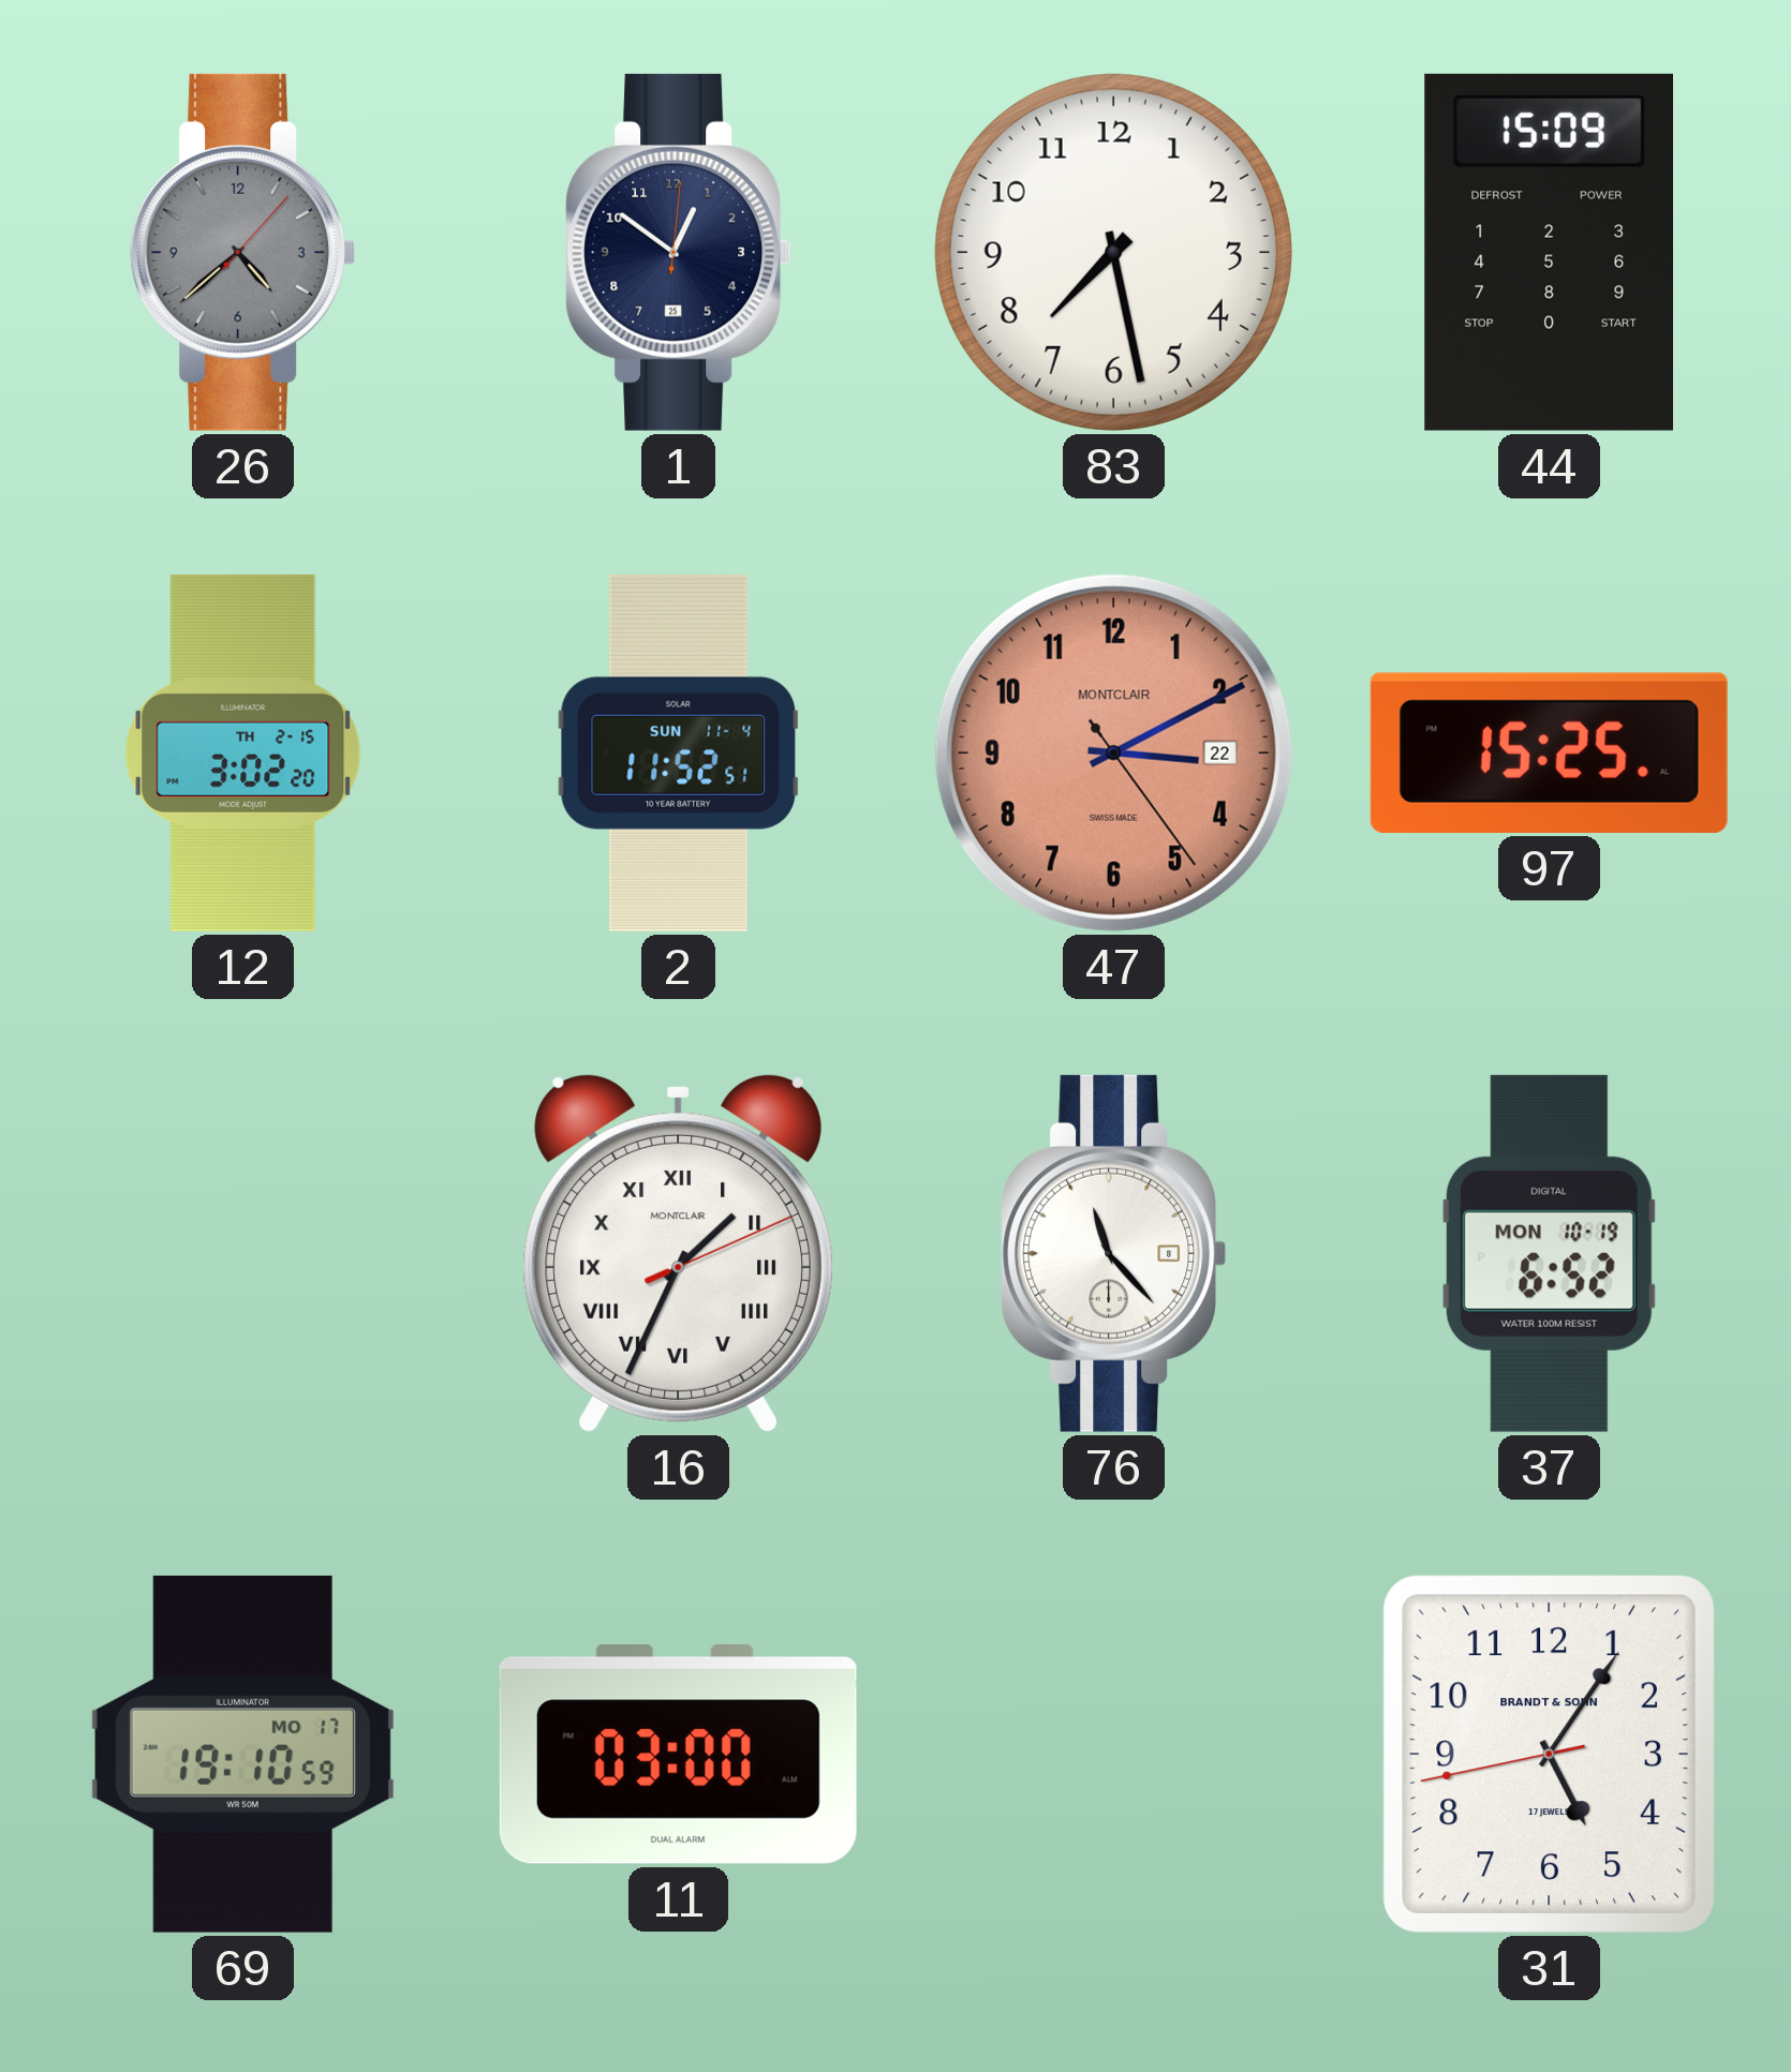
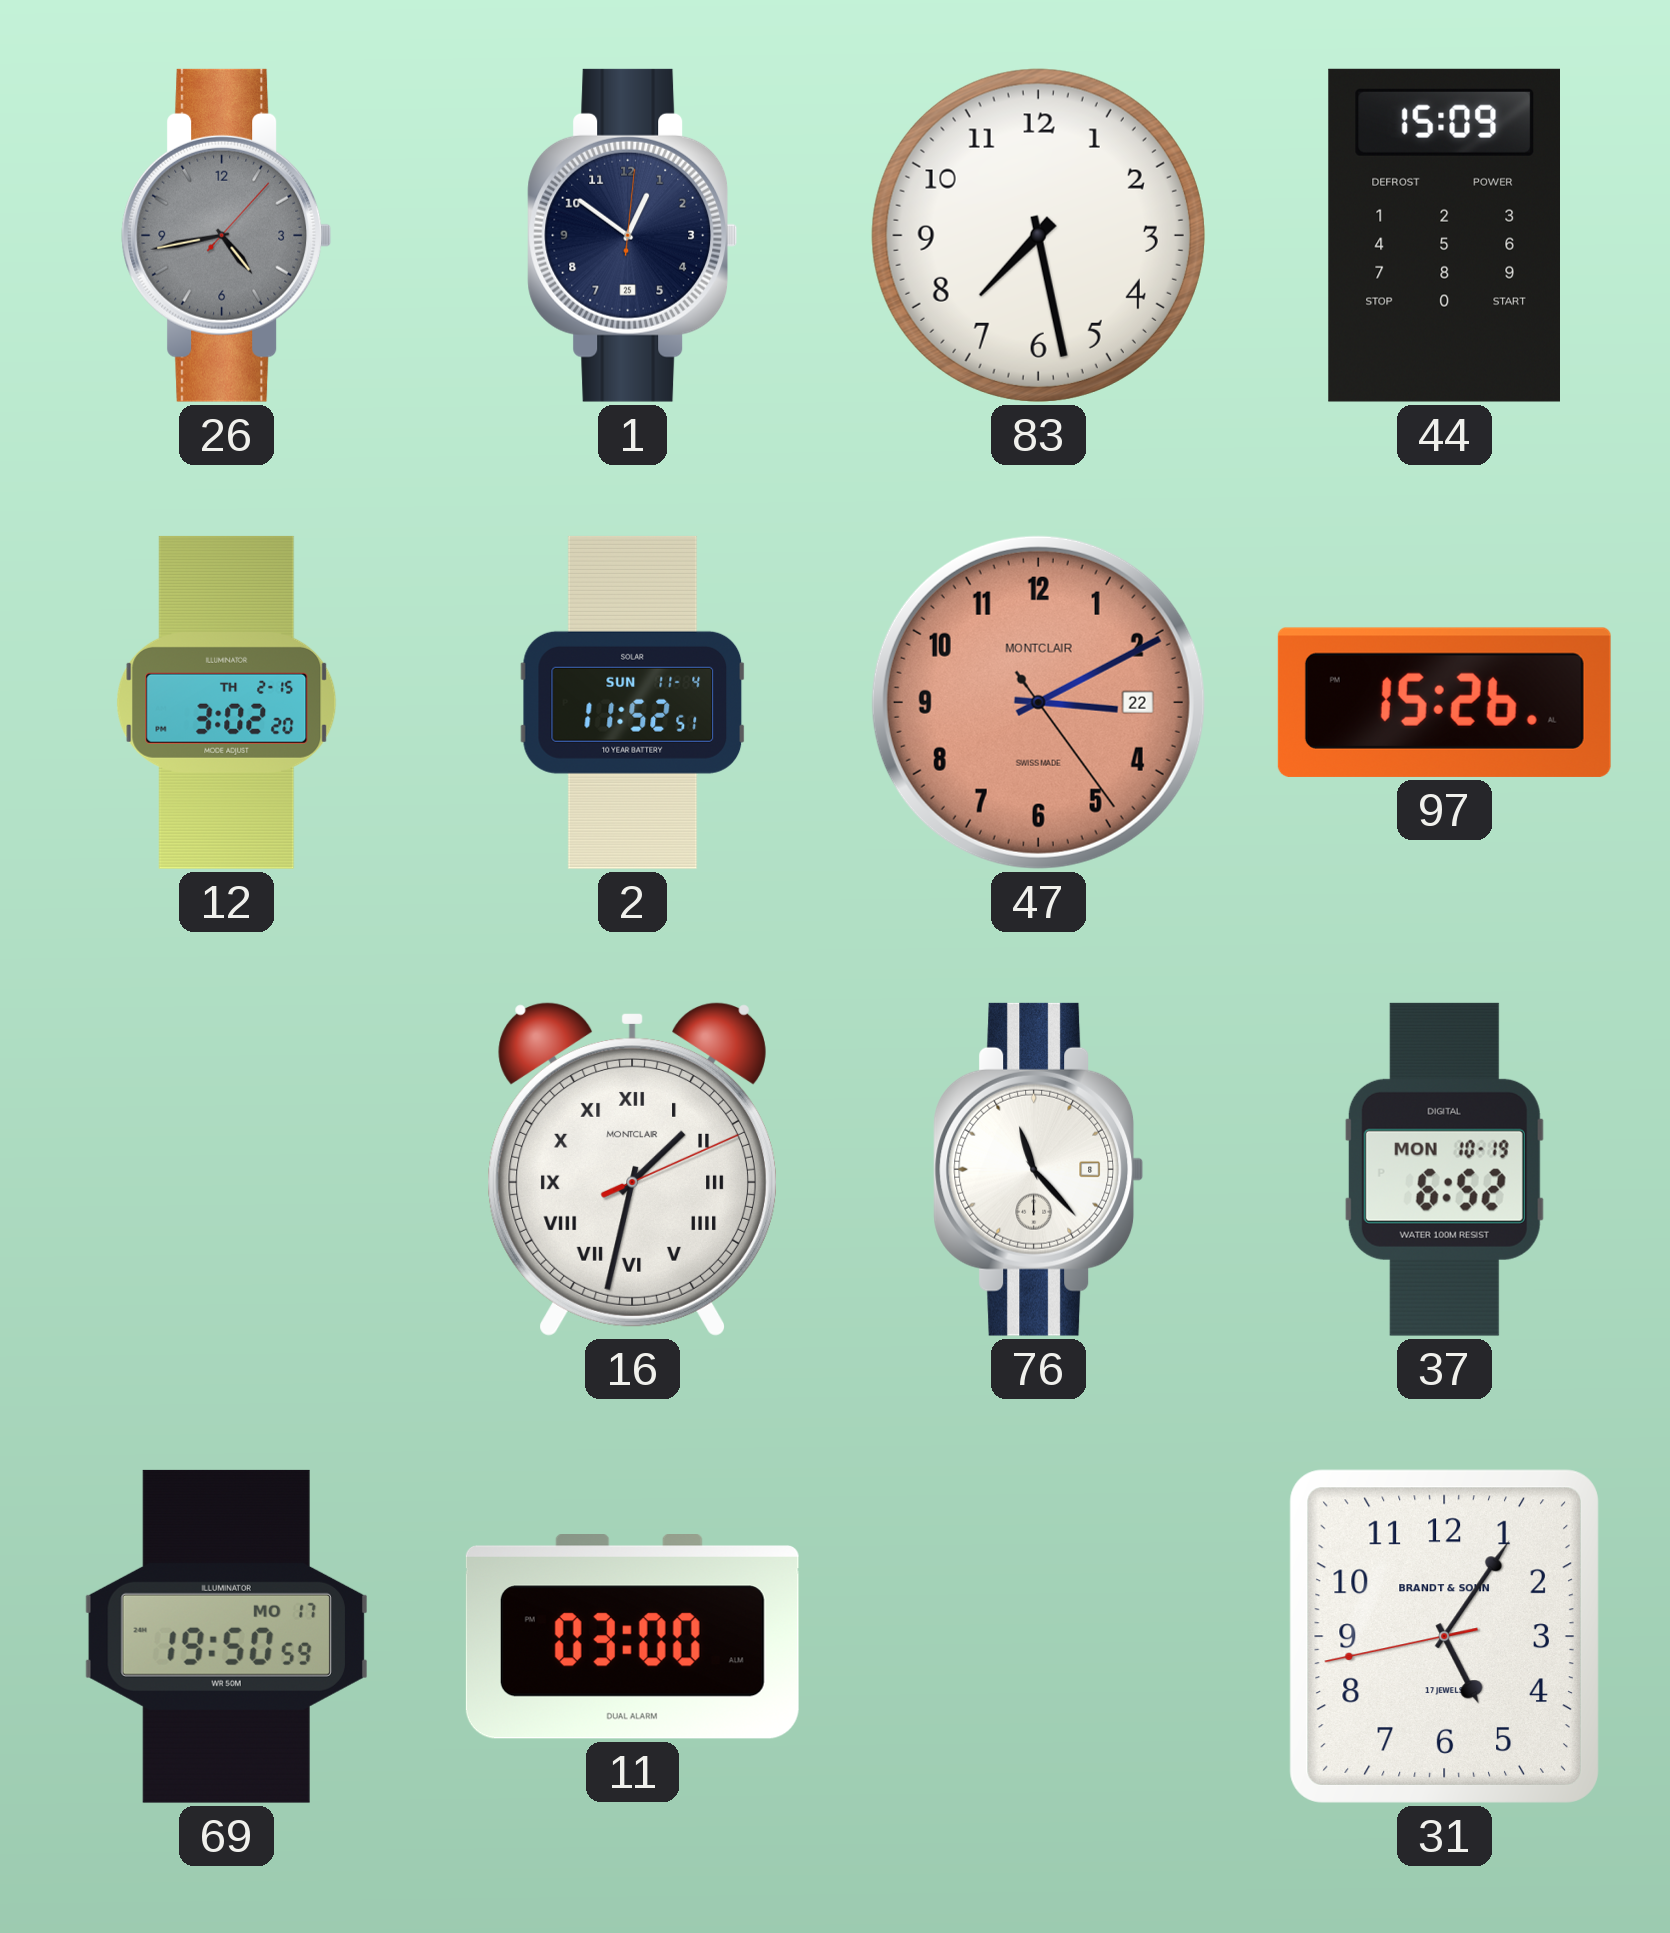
26: 4:38 -> 4:43 (227, 235)
97: 15:25 -> 15:26 (1444, 702)
16: 1:34 -> 1:32 (632, 1170)
69: 19:10 -> 19:50 (226, 1636)
